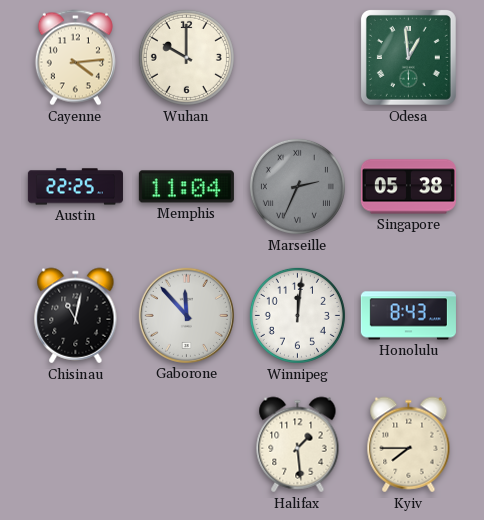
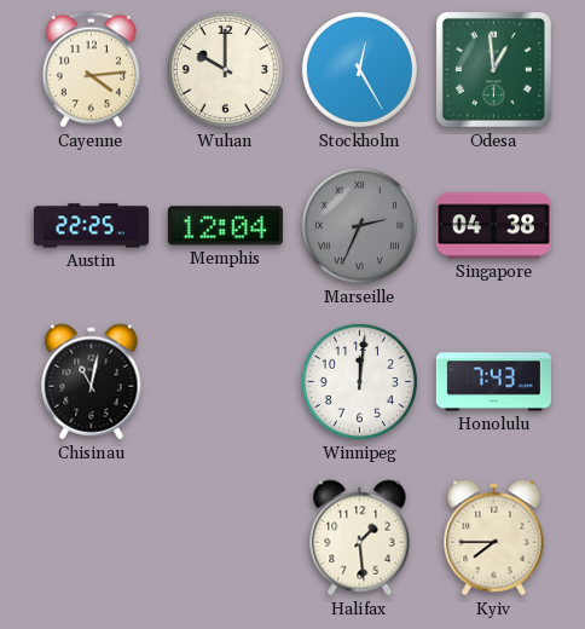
Stockholm: none -> 12:25 (359, 69)
Memphis: 11:04 -> 12:04 (225, 226)
Singapore: 05:38 -> 04:38 (493, 226)
Gaborone: 11:53 -> none (186, 315)
Honolulu: 8:43 -> 7:43 (493, 382)
